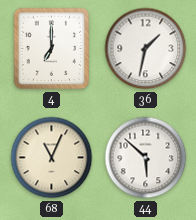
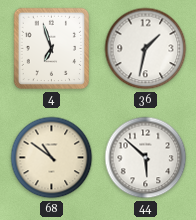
4: 7:00 -> 6:57 (51, 49)
68: 11:04 -> 10:51 (52, 158)
